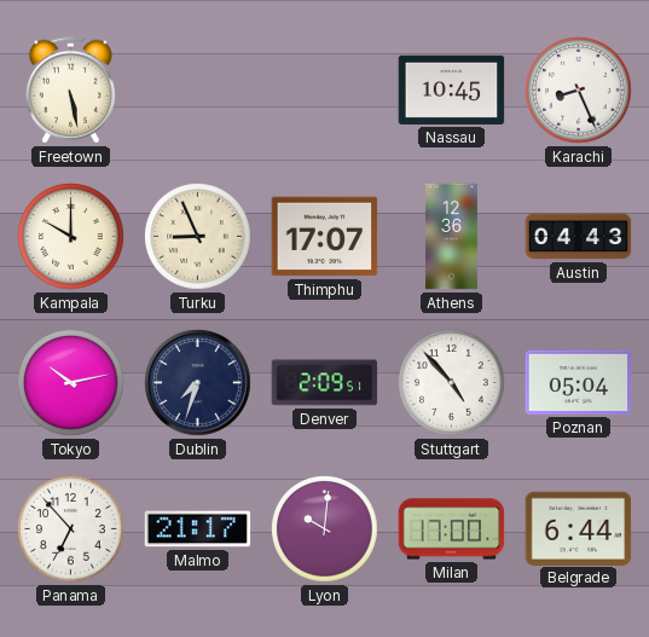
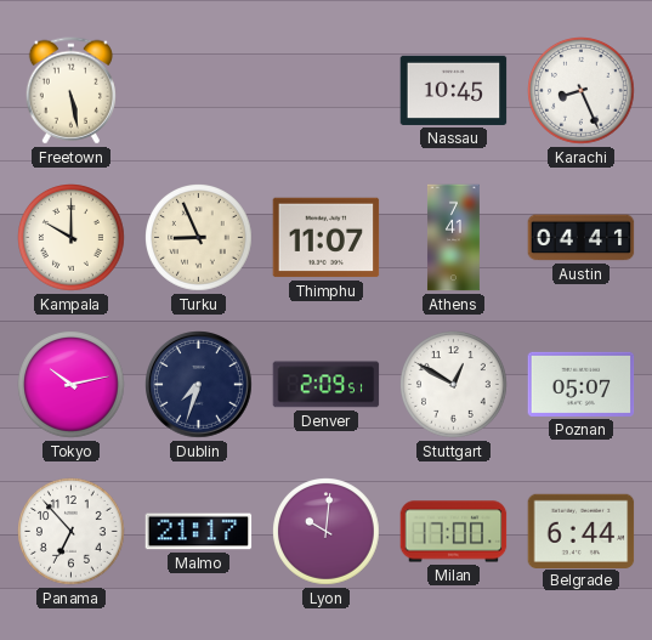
Thimphu: 17:07 -> 11:07 (327, 238)
Athens: 12:36 -> 7:41 (454, 238)
Austin: 04:43 -> 04:41 (582, 238)
Stuttgart: 4:53 -> 12:50 (454, 385)
Poznan: 05:04 -> 05:07 (582, 384)
